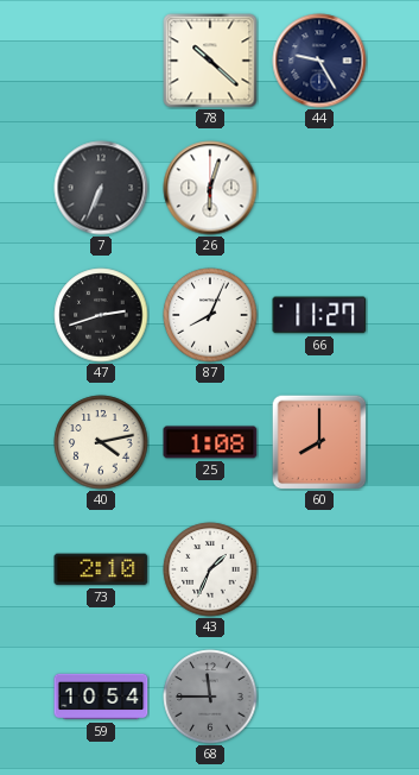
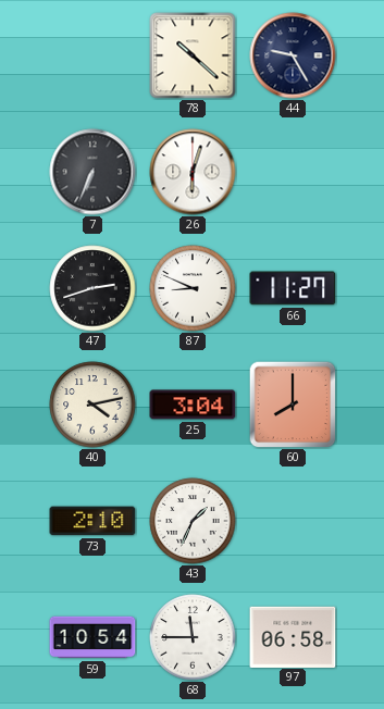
87: 8:04 -> 8:49 (193, 288)
25: 1:08 -> 3:04 (193, 405)
68 dial: grey -> white (193, 637)
97: none -> 06:58 (293, 636)
